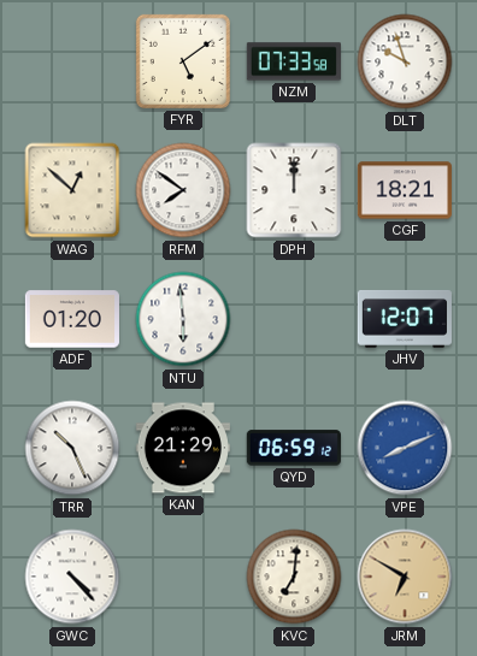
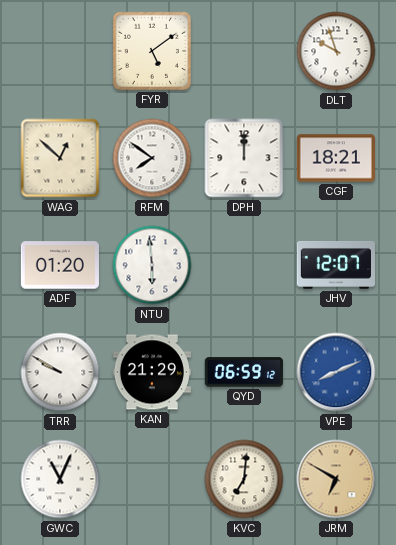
NZM: 07:33 -> none (294, 61)
TRR: 10:26 -> 9:50 (60, 372)
GWC: 4:23 -> 11:04 (60, 479)
